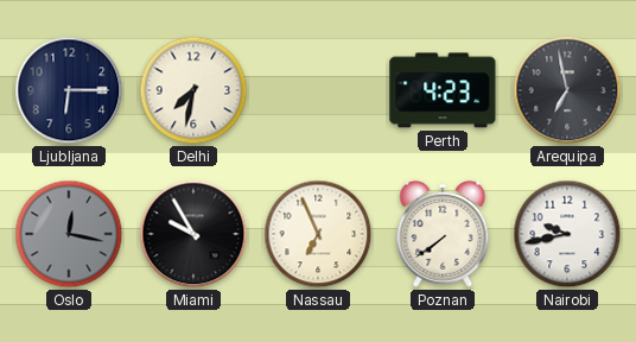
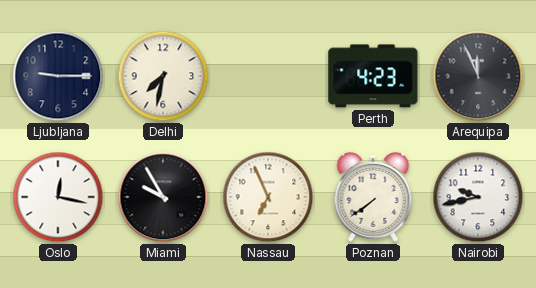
Ljubljana: 6:15 -> 9:15 (58, 76)
Arequipa: 6:58 -> 11:56 (478, 76)
Oslo dial: grey -> white (58, 197)
